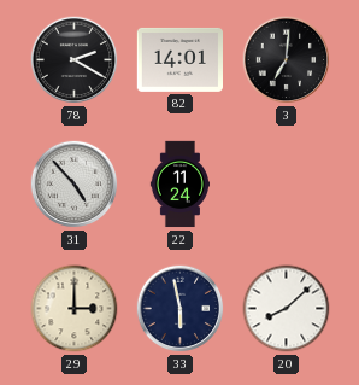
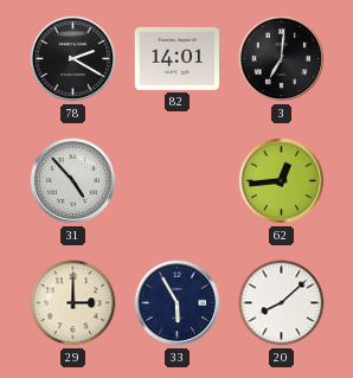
22: 11:24 -> none (179, 185)
62: none -> 12:44 (282, 181)
33: 5:58 -> 5:55 (178, 303)
